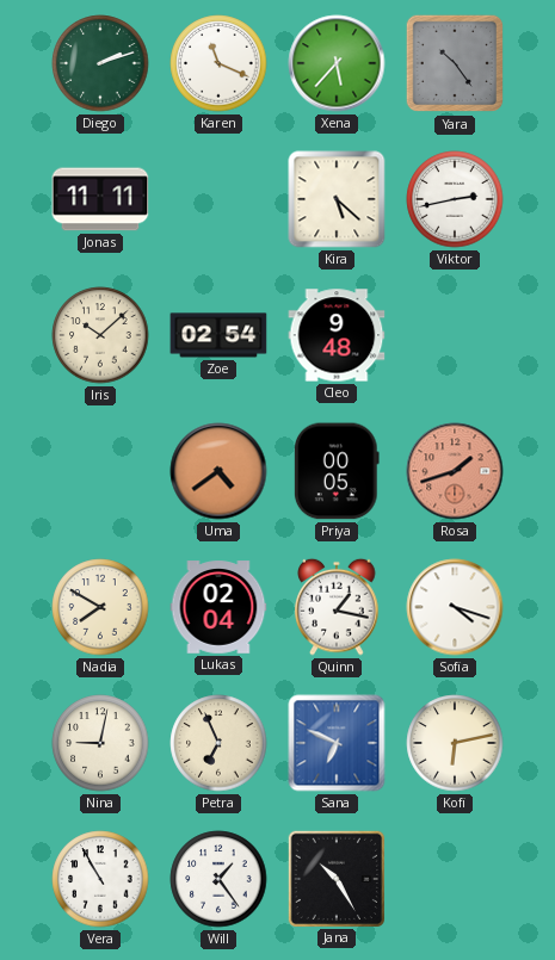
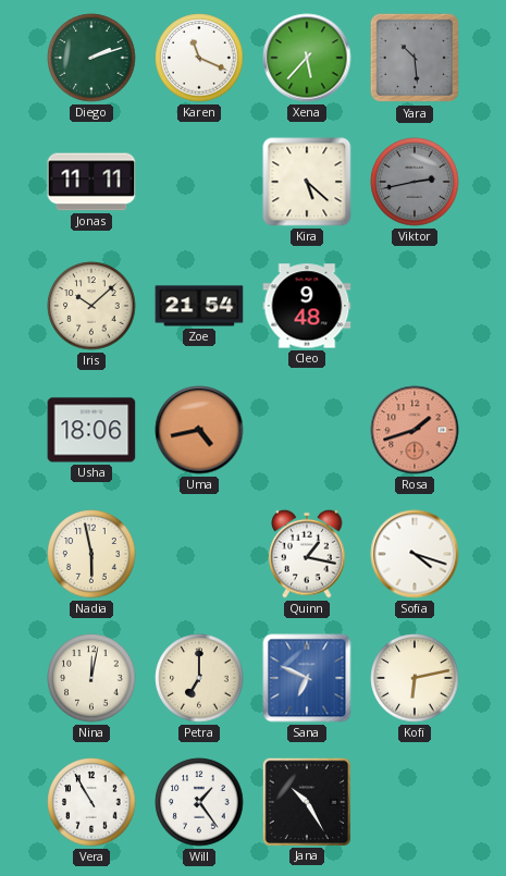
Yara: 10:24 -> 10:29 (415, 58)
Viktor dial: white -> grey (415, 182)
Zoe: 02:54 -> 21:54 (199, 306)
Usha: none -> 18:06 (91, 430)
Uma: 4:39 -> 4:43 (199, 430)
Priya: 00:05 -> none (337, 471)
Nadia: 7:50 -> 5:58 (91, 554)
Lukas: 02:04 -> none (218, 607)
Nina: 9:02 -> 12:02 (91, 678)
Petra: 6:56 -> 7:00 (199, 678)
